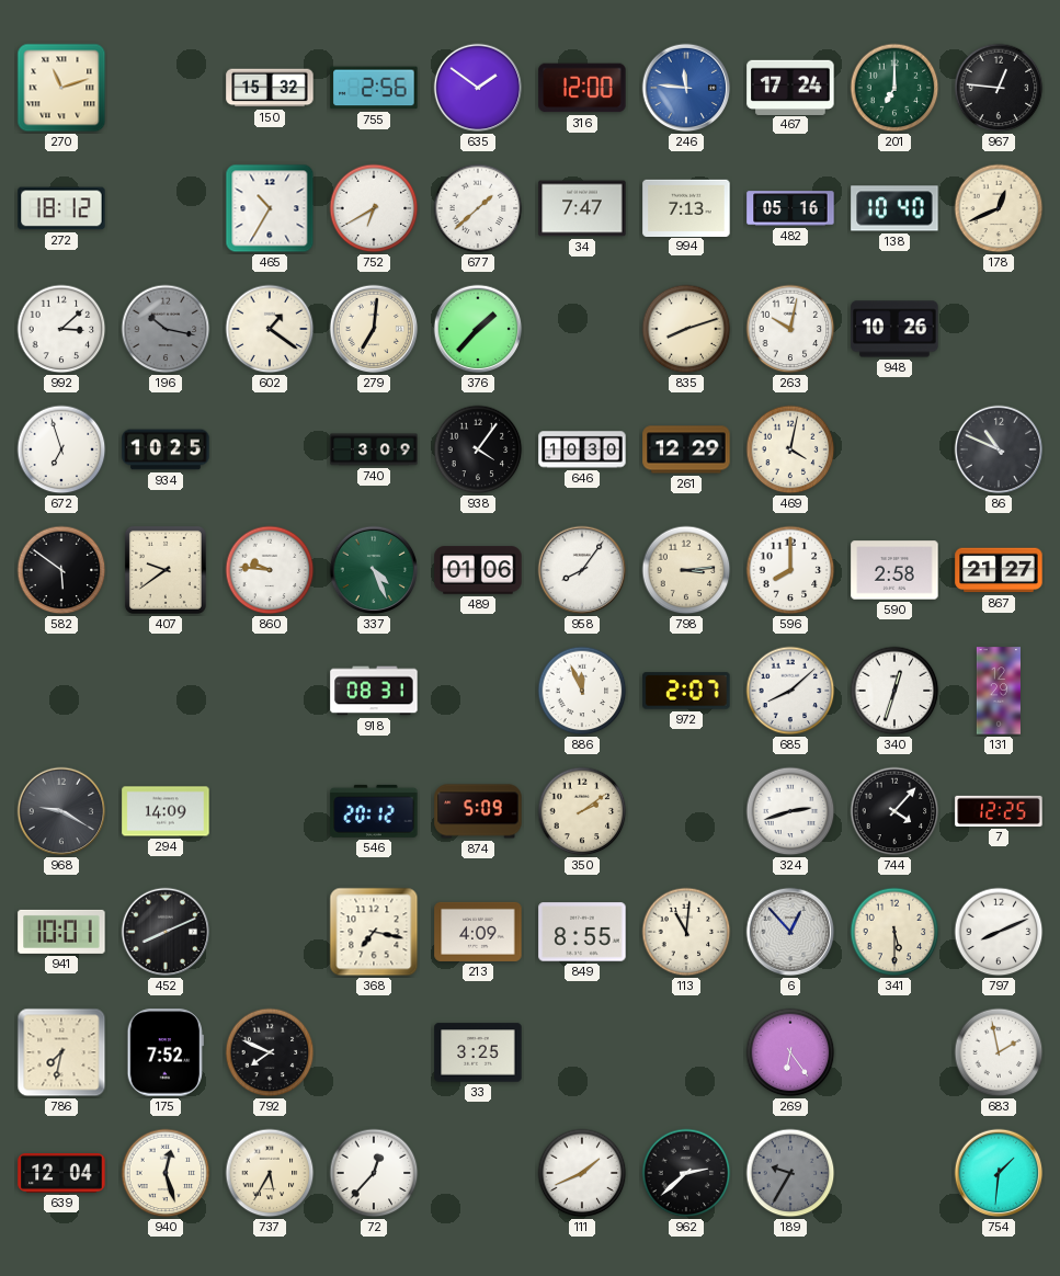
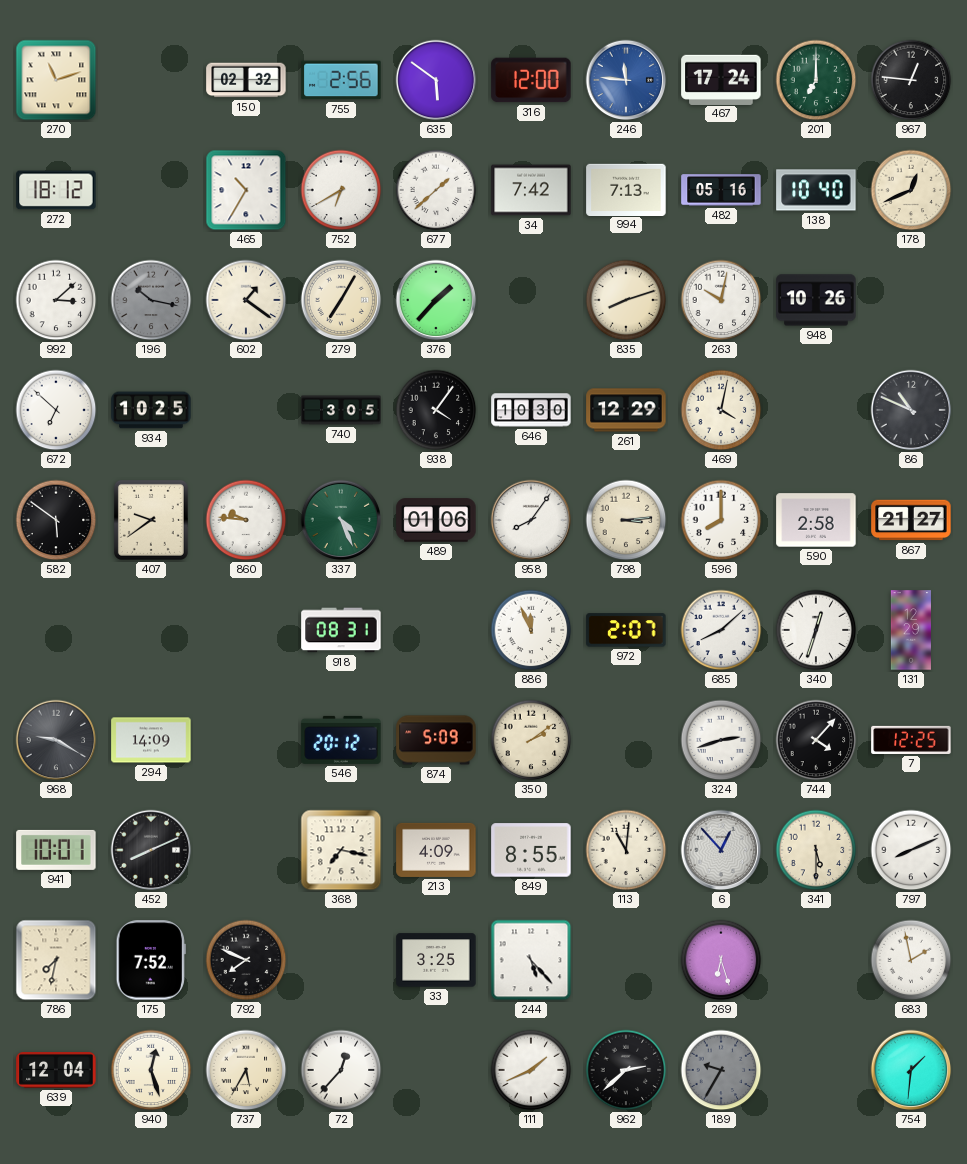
150: 15:32 -> 02:32 (246, 80)
635: 1:51 -> 5:51 (436, 80)
34: 7:47 -> 7:42 (531, 190)
279: 7:01 -> 7:05 (341, 300)
672: 6:57 -> 6:52 (56, 410)
740: 3:09 -> 3:05 (341, 410)
244: none -> 5:23 (531, 960)
269: 6:24 -> 6:27 (721, 960)
